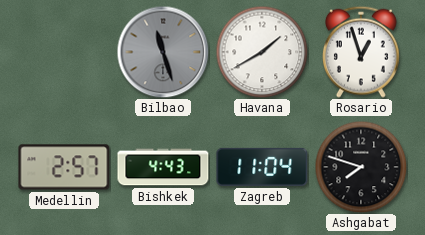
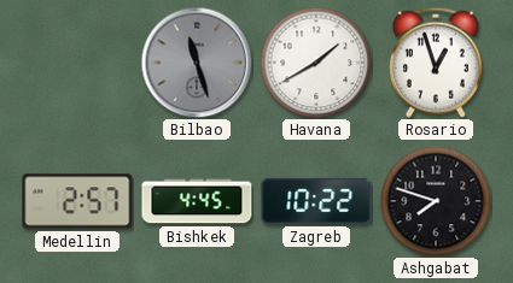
Bishkek: 4:43 -> 4:45 (197, 201)
Zagreb: 11:04 -> 10:22 (316, 201)
